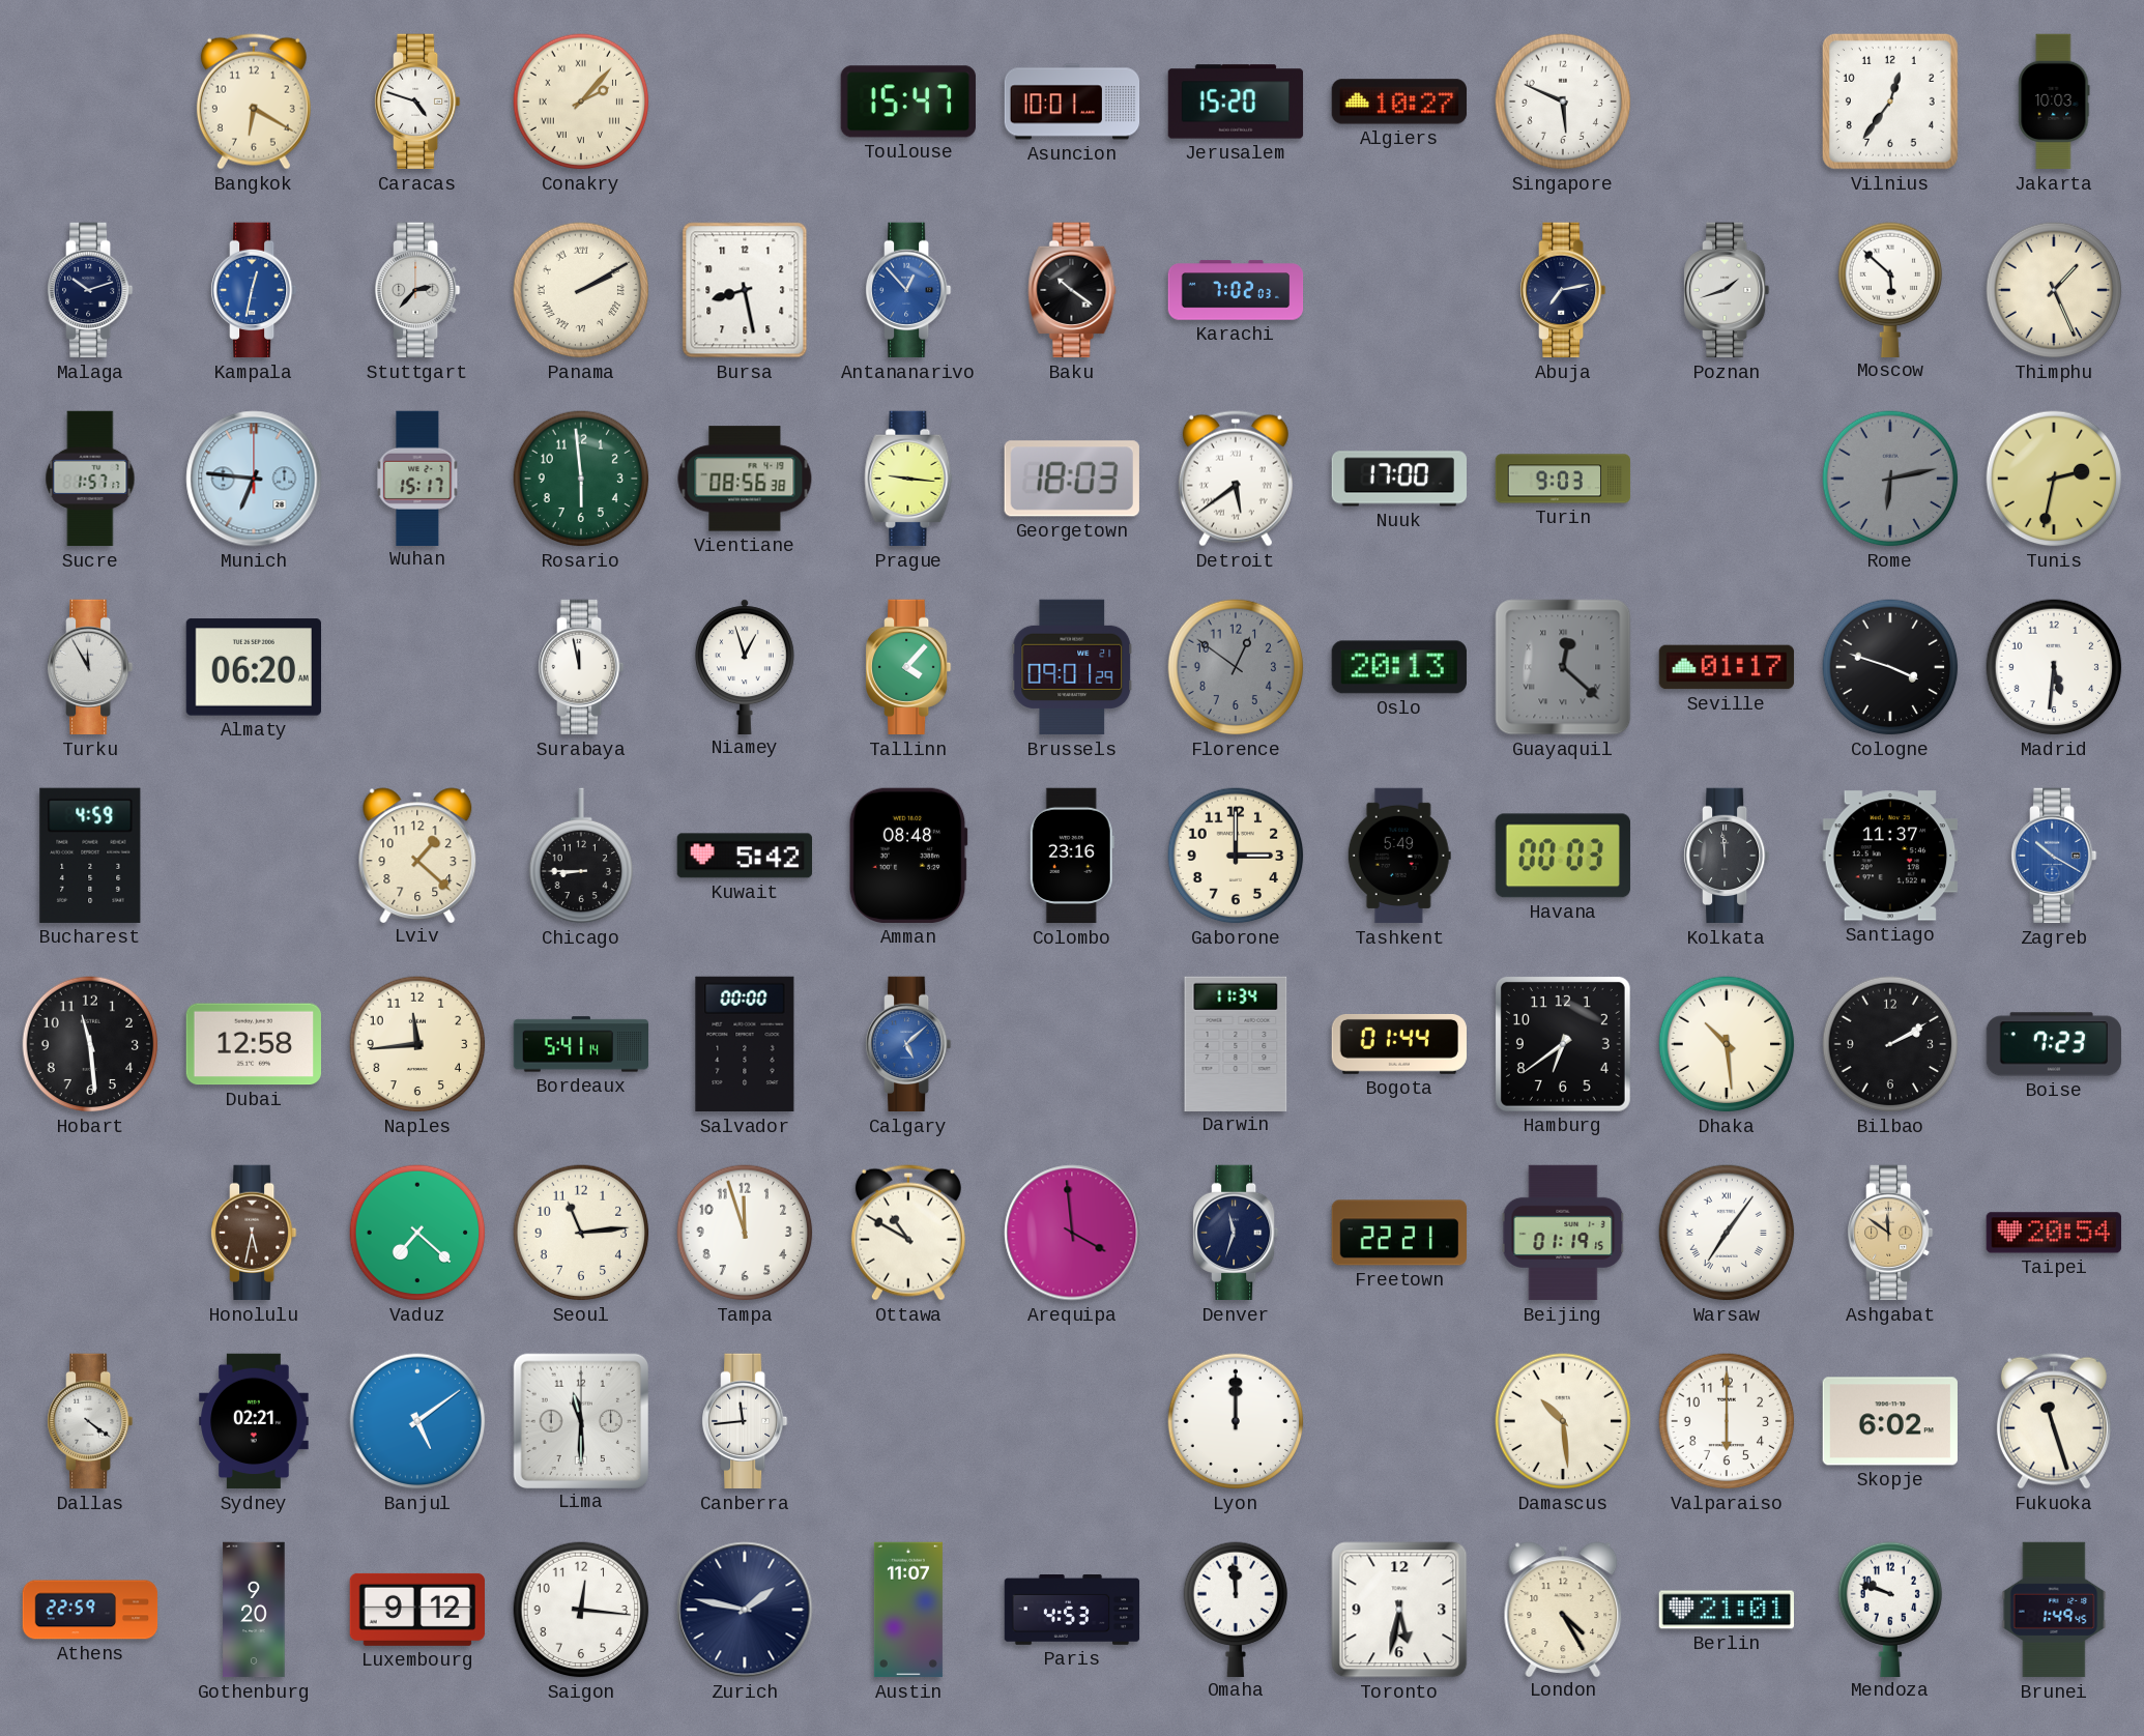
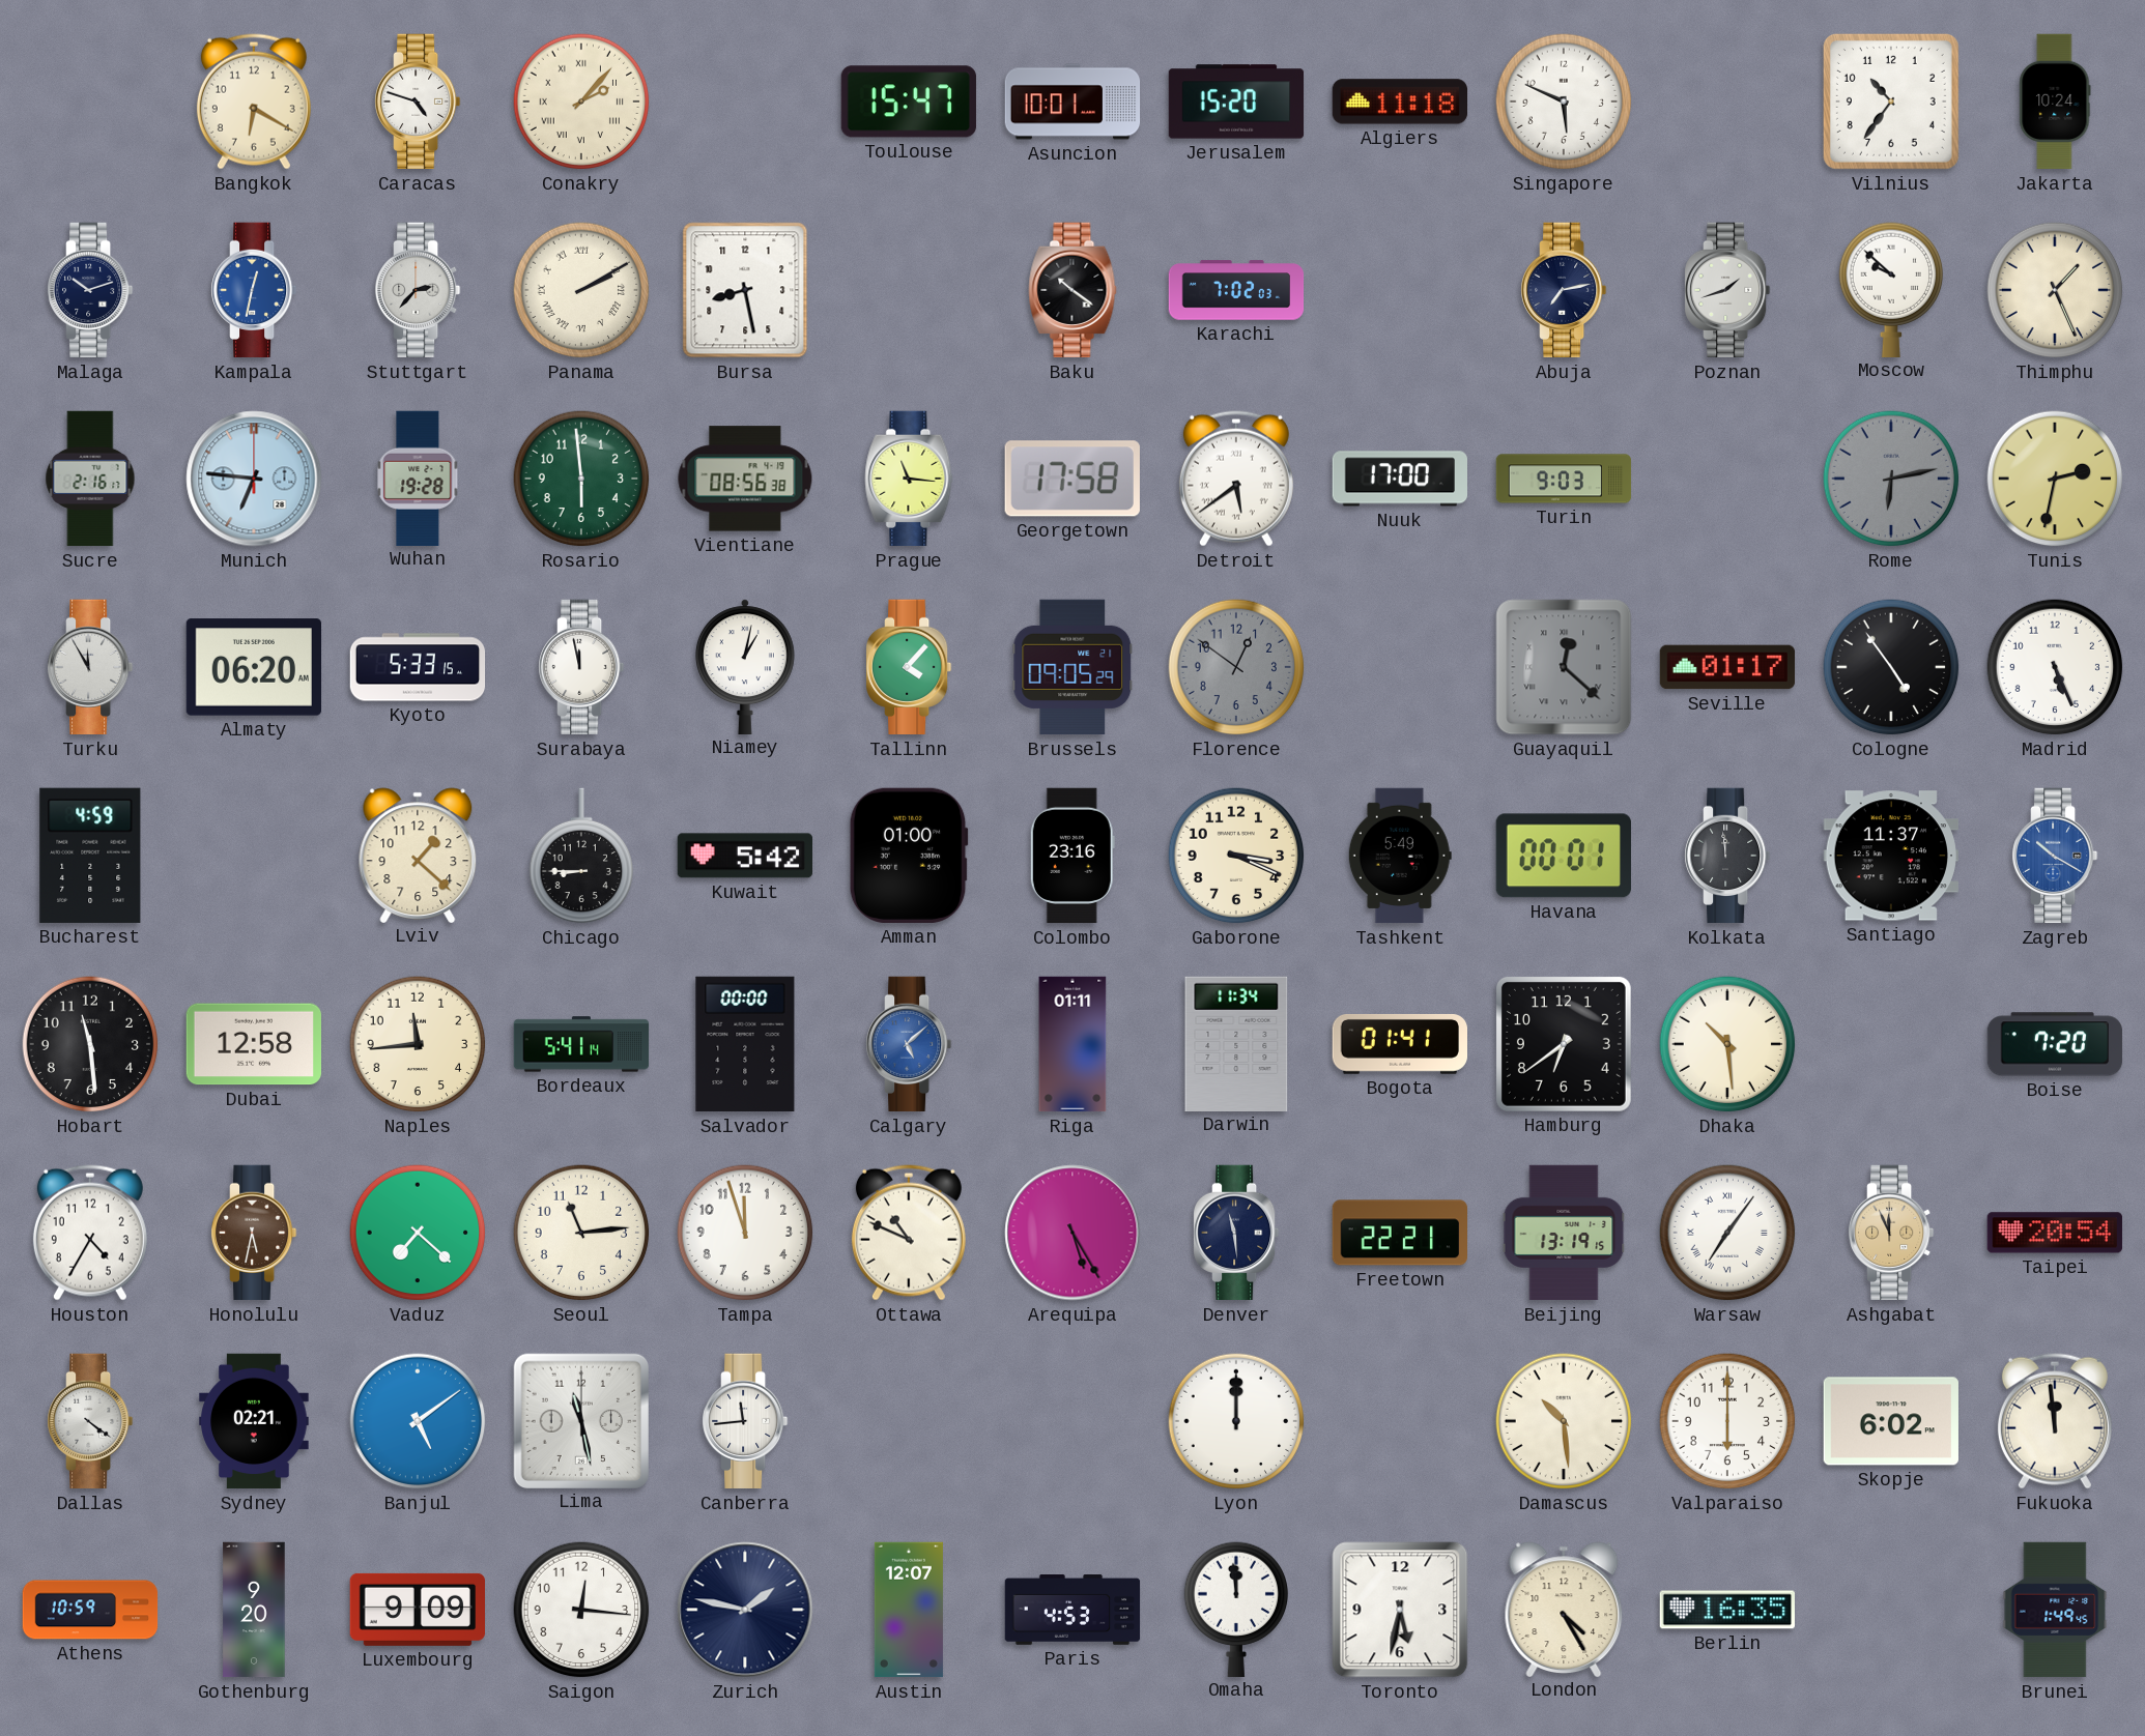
Algiers: 10:27 -> 11:18 (1399, 102)
Vilnius: 12:36 -> 10:36 (1891, 102)
Jakarta: 10:03 -> 10:24 (2055, 102)
Antananarivo: 12:53 -> none (909, 290)
Moscow: 5:52 -> 9:52 (1890, 289)
Sucre: 1:57 -> 2:16 (90, 479)
Wuhan: 15:17 -> 19:28 (418, 478)
Prague: 9:16 -> 11:16 (909, 479)
Georgetown: 18:03 -> 17:58 (1072, 479)
Kyoto: none -> 5:33 (418, 667)
Niamey: 12:57 -> 1:02 (745, 666)
Brussels: 09:01 -> 09:05 (1072, 667)
Oslo: 20:13 -> none (1399, 667)
Cologne: 3:48 -> 4:54 (1891, 667)
Madrid: 5:31 -> 5:26 (2055, 667)
Amman: 08:48 -> 01:00 (909, 856)
Gaborone: 3:00 -> 3:19 (1236, 856)
Havana: 00:03 -> 00:01 (1564, 856)
Riga: none -> 01:11 (1072, 1044)
Bogota: 01:44 -> 01:41 (1399, 1044)
Bilbao: 2:10 -> none (1890, 1044)
Boise: 7:23 -> 7:20 (2055, 1044)
Houston: none -> 4:35 (90, 1233)
Ottawa: 10:50 -> 10:49 (909, 1233)
Arequipa: 3:59 -> 5:25 (1072, 1233)
Denver: 11:33 -> 11:29 (1237, 1233)
Beijing: 01:19 -> 13:19 (1564, 1233)
Ashgabat: 11:51 -> 11:56 (1892, 1233)
Lima: 11:30 -> 11:28 (580, 1420)
Fukuoka: 11:27 -> 11:59 (2055, 1421)
Athens: 22:59 -> 10:59 (90, 1610)
Luxembourg: 9:12 -> 9:09 (417, 1610)
Austin: 11:07 -> 12:07 (909, 1610)
Berlin: 21:01 -> 16:35 (1726, 1610)
Mendoza: 9:48 -> none (1889, 1609)
